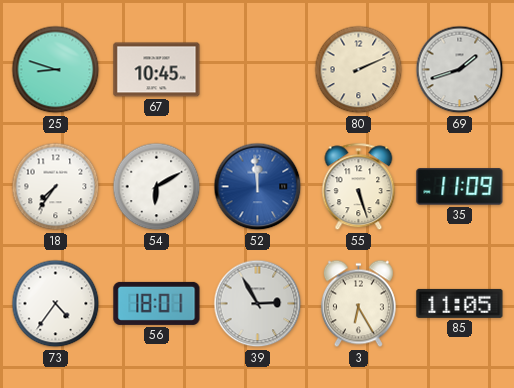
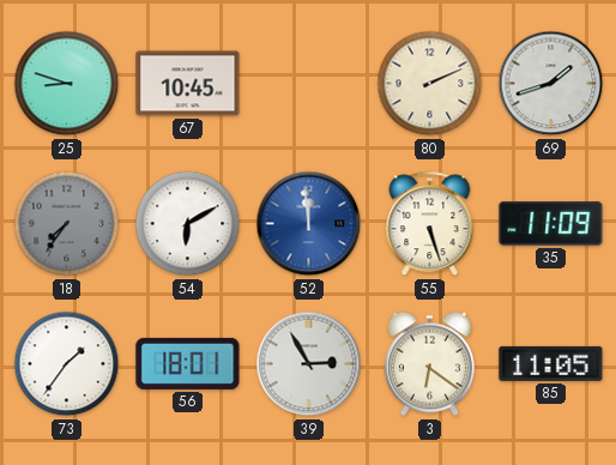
18 dial: white -> grey (67, 224)
73: 4:36 -> 1:36 (67, 364)
3: 6:25 -> 6:21 (429, 364)
